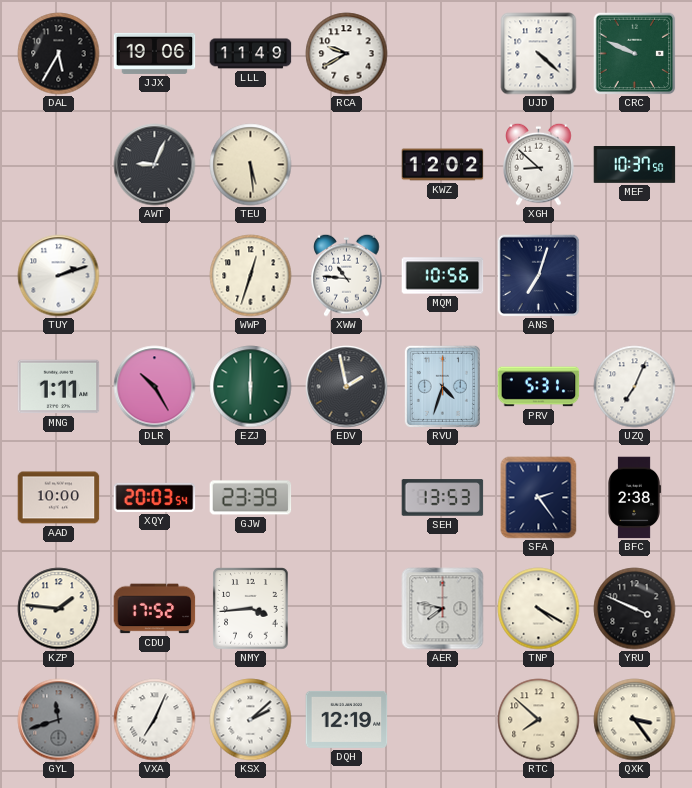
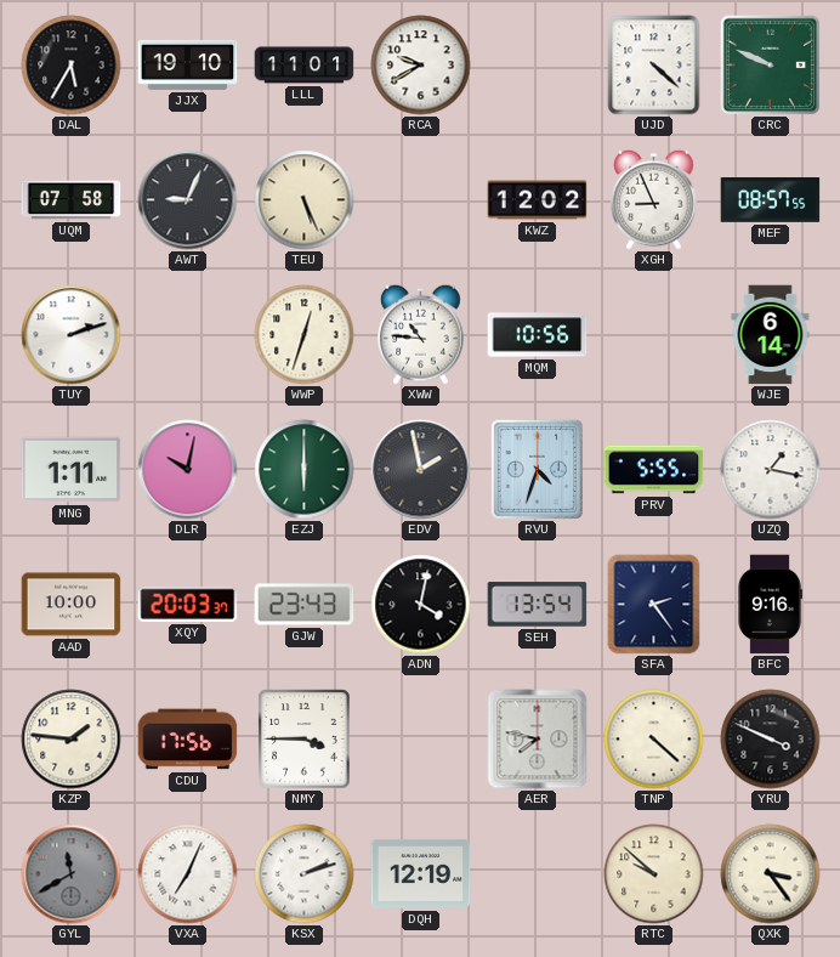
JJX: 19:06 -> 19:10 (188, 64)
LLL: 11:49 -> 11:01 (305, 66)
UQM: none -> 07:58 (72, 200)
TEU: 5:29 -> 5:26 (305, 200)
XGH: 8:52 -> 8:56 (654, 199)
MEF: 10:37 -> 08:57 (771, 200)
ANS: 7:03 -> none (538, 275)
WJE: none -> 6:14 (771, 335)
DLR: 10:25 -> 10:02 (188, 470)
PRV: 5:31 -> 5:55 (654, 470)
UZQ: 7:04 -> 1:17 (771, 470)
XQY: 20:03:54 -> 20:03:37 (188, 604)
GJW: 23:39 -> 23:43 (305, 605)
ADN: none -> 4:02 (421, 605)
SEH: 13:53 -> 13:54 (538, 605)
BFC: 2:38 -> 9:16 (770, 605)
CDU: 17:52 -> 17:56 (188, 740)
NMY: 3:44 -> 3:45 (305, 740)
TNP: 4:20 -> 4:22 (654, 740)
GYL: 11:42 -> 11:40 (72, 874)
KSX: 2:08 -> 2:12 (305, 874)
RTC: 7:52 -> 9:52 (654, 874)
